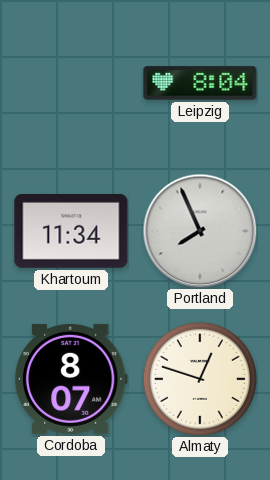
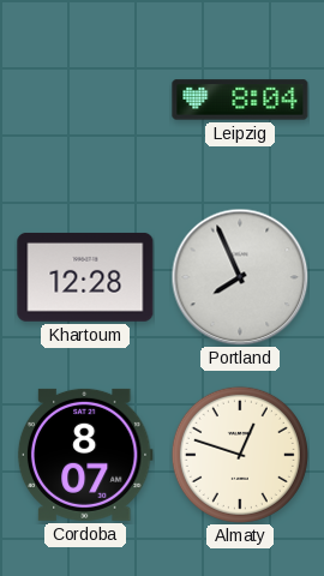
Khartoum: 11:34 -> 12:28 (85, 277)
